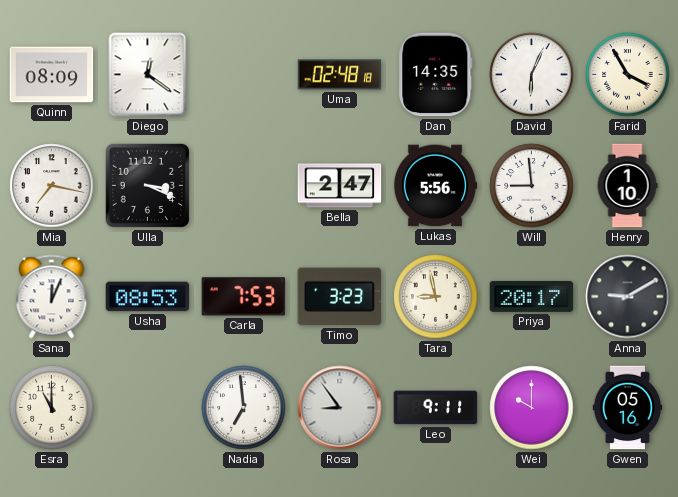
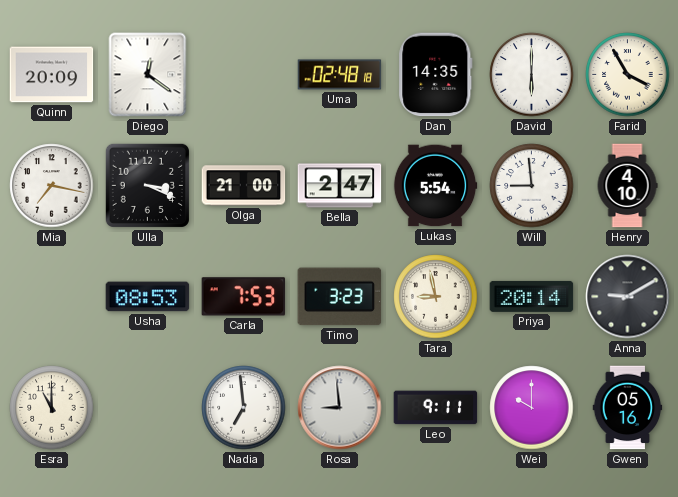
Quinn: 08:09 -> 20:09 (52, 75)
David: 6:04 -> 6:00 (532, 75)
Olga: none -> 21:00 (244, 186)
Lukas: 5:56 -> 5:54 (435, 186)
Henry: 1:10 -> 4:10 (627, 186)
Sana: 12:04 -> none (52, 297)
Priya: 20:17 -> 20:14 (532, 296)
Rosa: 8:54 -> 8:59 (340, 408)
